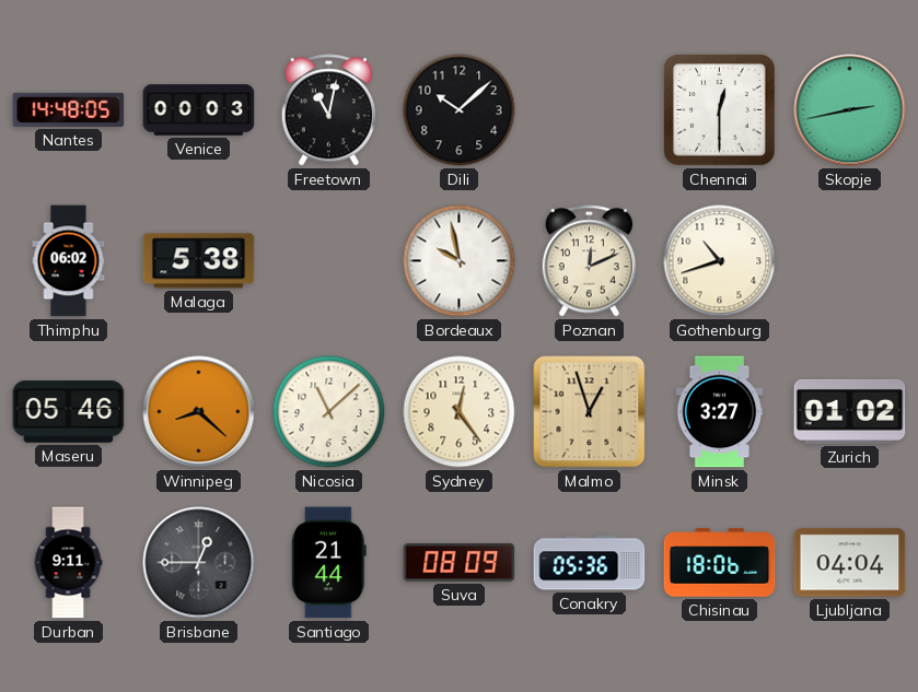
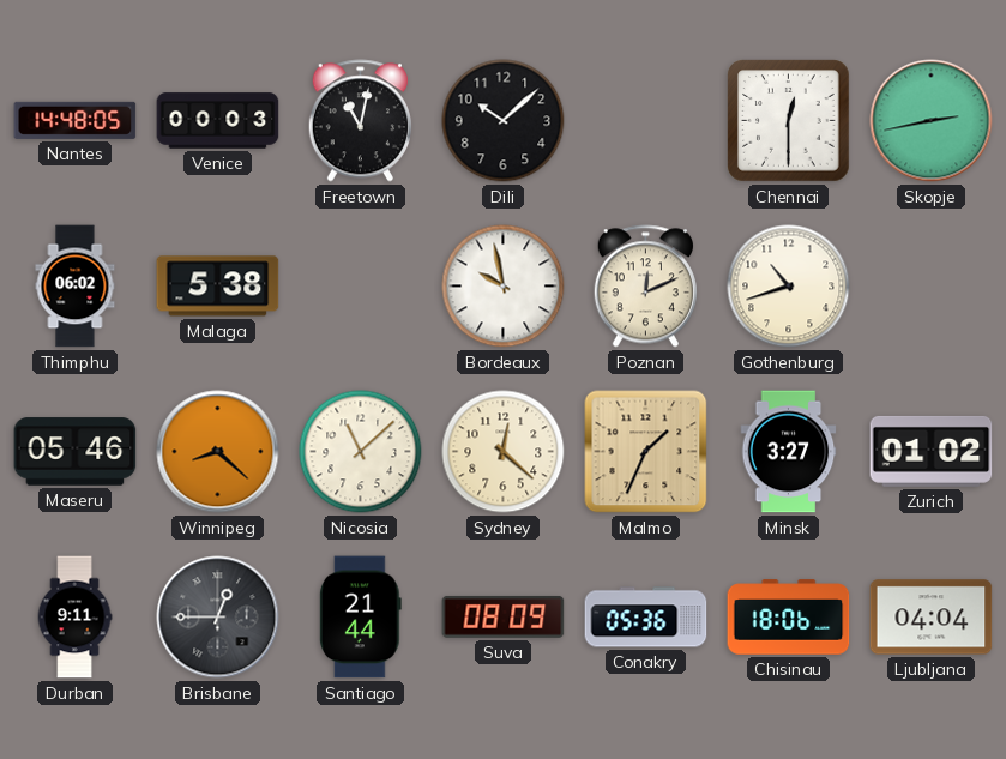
Sydney: 12:24 -> 12:22 (504, 452)
Malmo: 12:57 -> 1:34 (646, 452)
